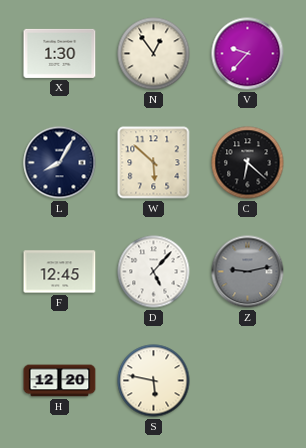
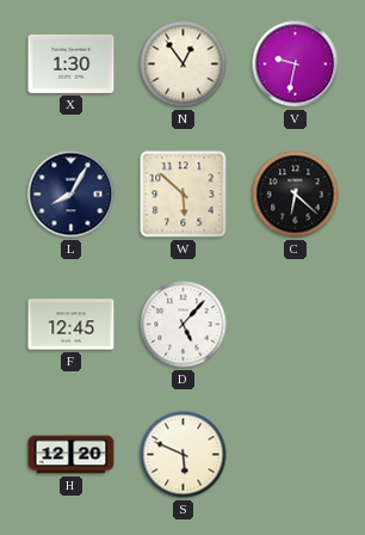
V: 9:37 -> 9:32 (296, 64)
Z: 9:13 -> none (248, 272)
S: 5:47 -> 5:49 (184, 455)
